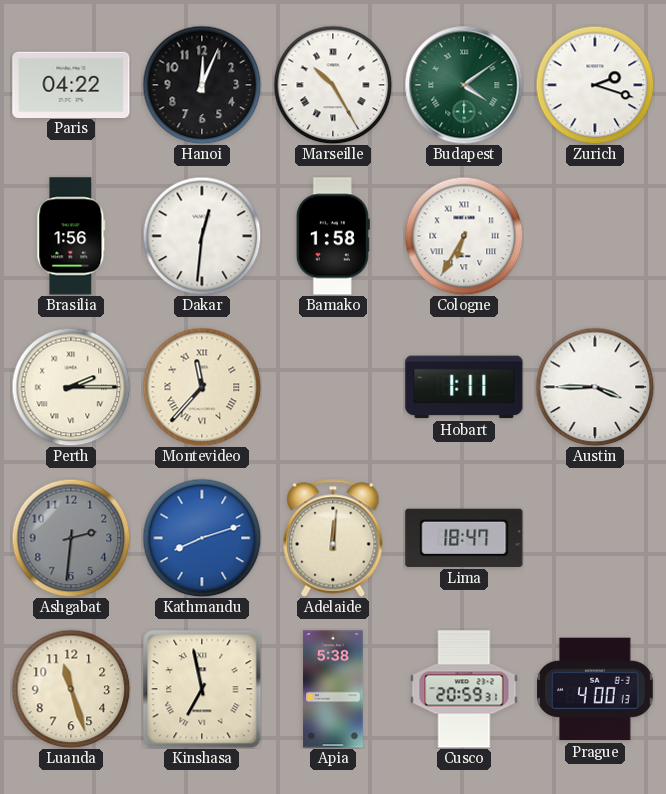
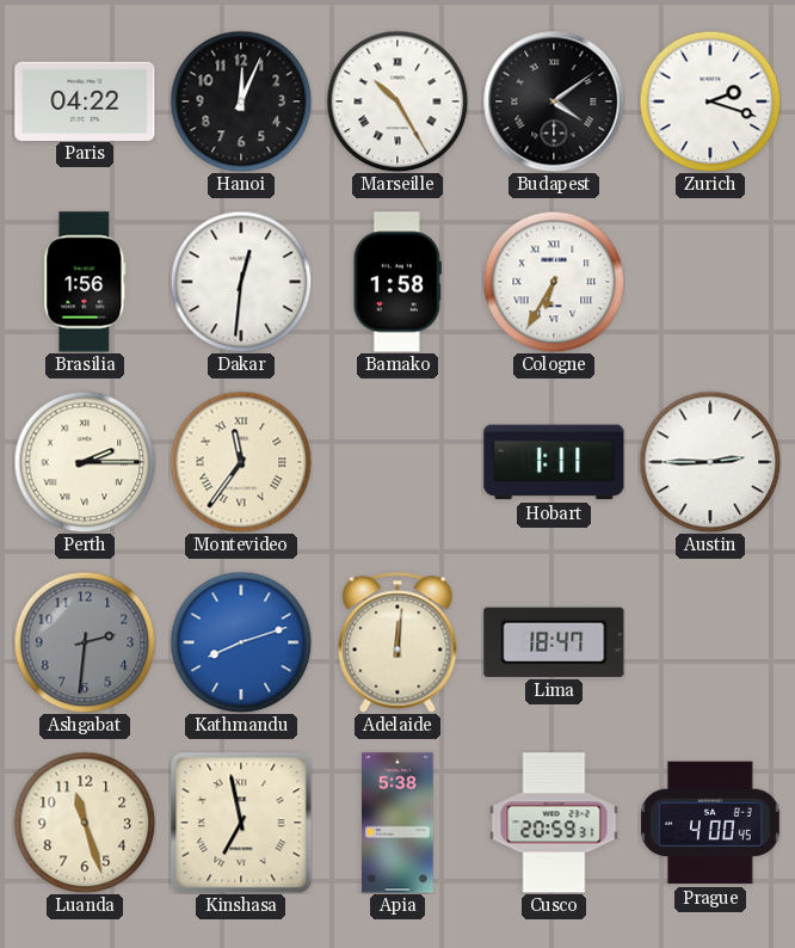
Budapest dial: green -> black (554, 101)
Montevideo: 11:37 -> 11:36 (241, 462)
Austin: 3:45 -> 2:45 (710, 462)
Prague: 4:00:13 -> 4:00:45 (710, 823)
